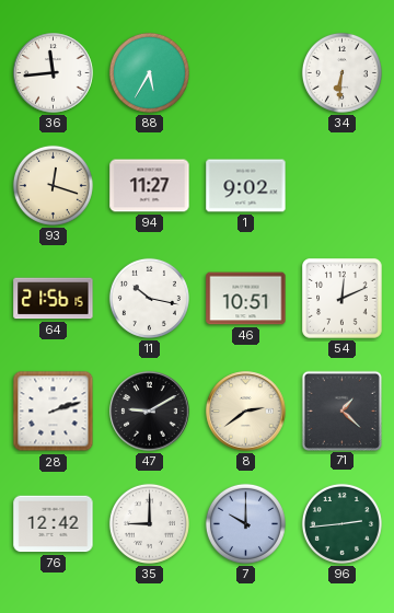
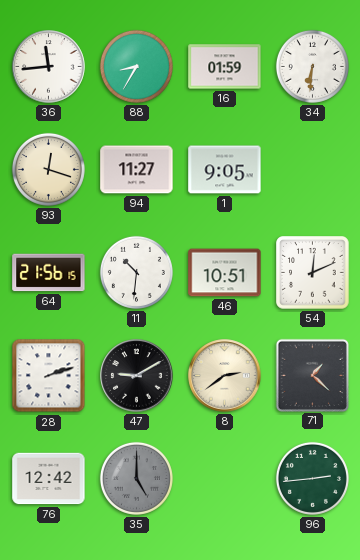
88: 5:35 -> 8:35 (136, 66)
16: none -> 01:59 (225, 67)
1: 9:02 -> 9:05 (225, 170)
11: 10:17 -> 10:31 (136, 272)
35: 9:00 -> 5:00 (136, 478)
35 dial: white -> grey (136, 478)
7: 10:00 -> none (245, 523)
